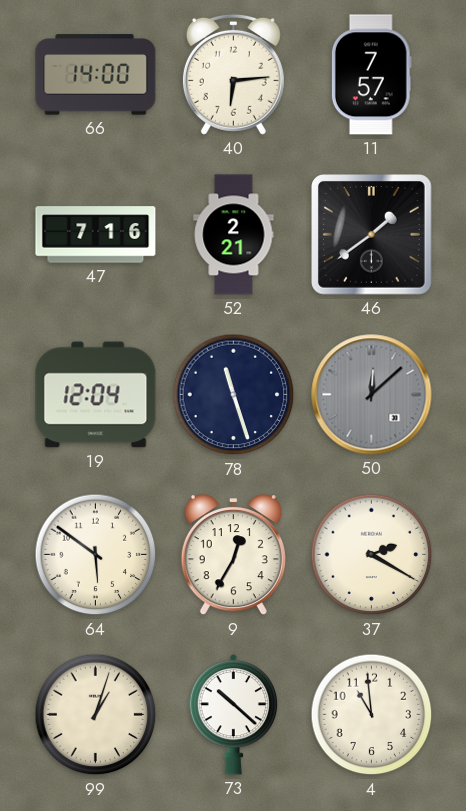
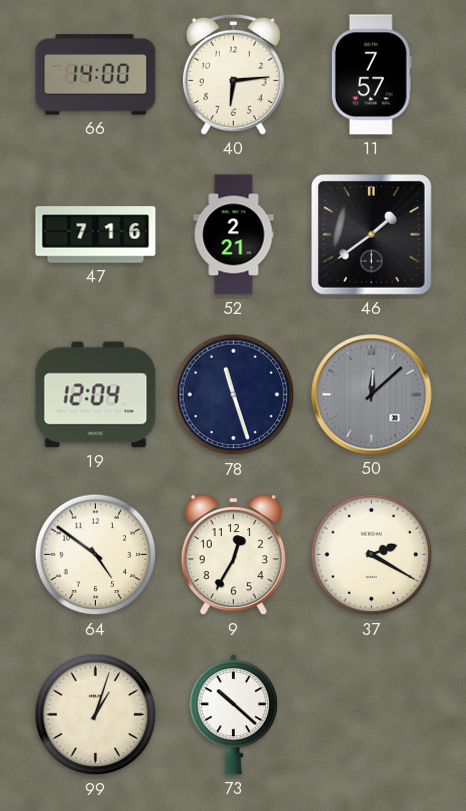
64: 5:51 -> 4:51 (96, 555)
4: 10:59 -> none (372, 715)
